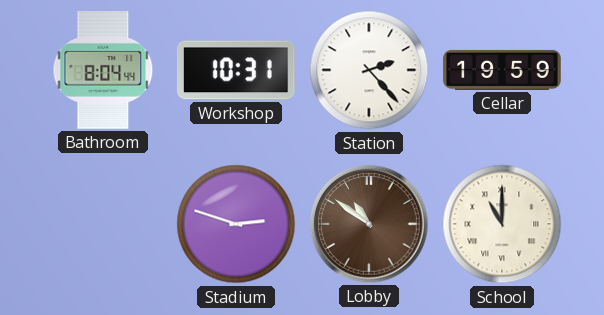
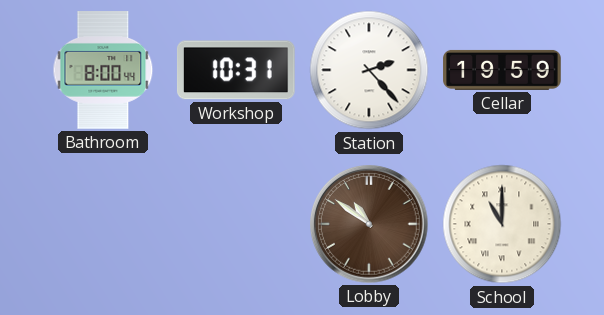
Bathroom: 8:04 -> 8:00 (103, 70)
Stadium: 2:48 -> none (236, 224)
